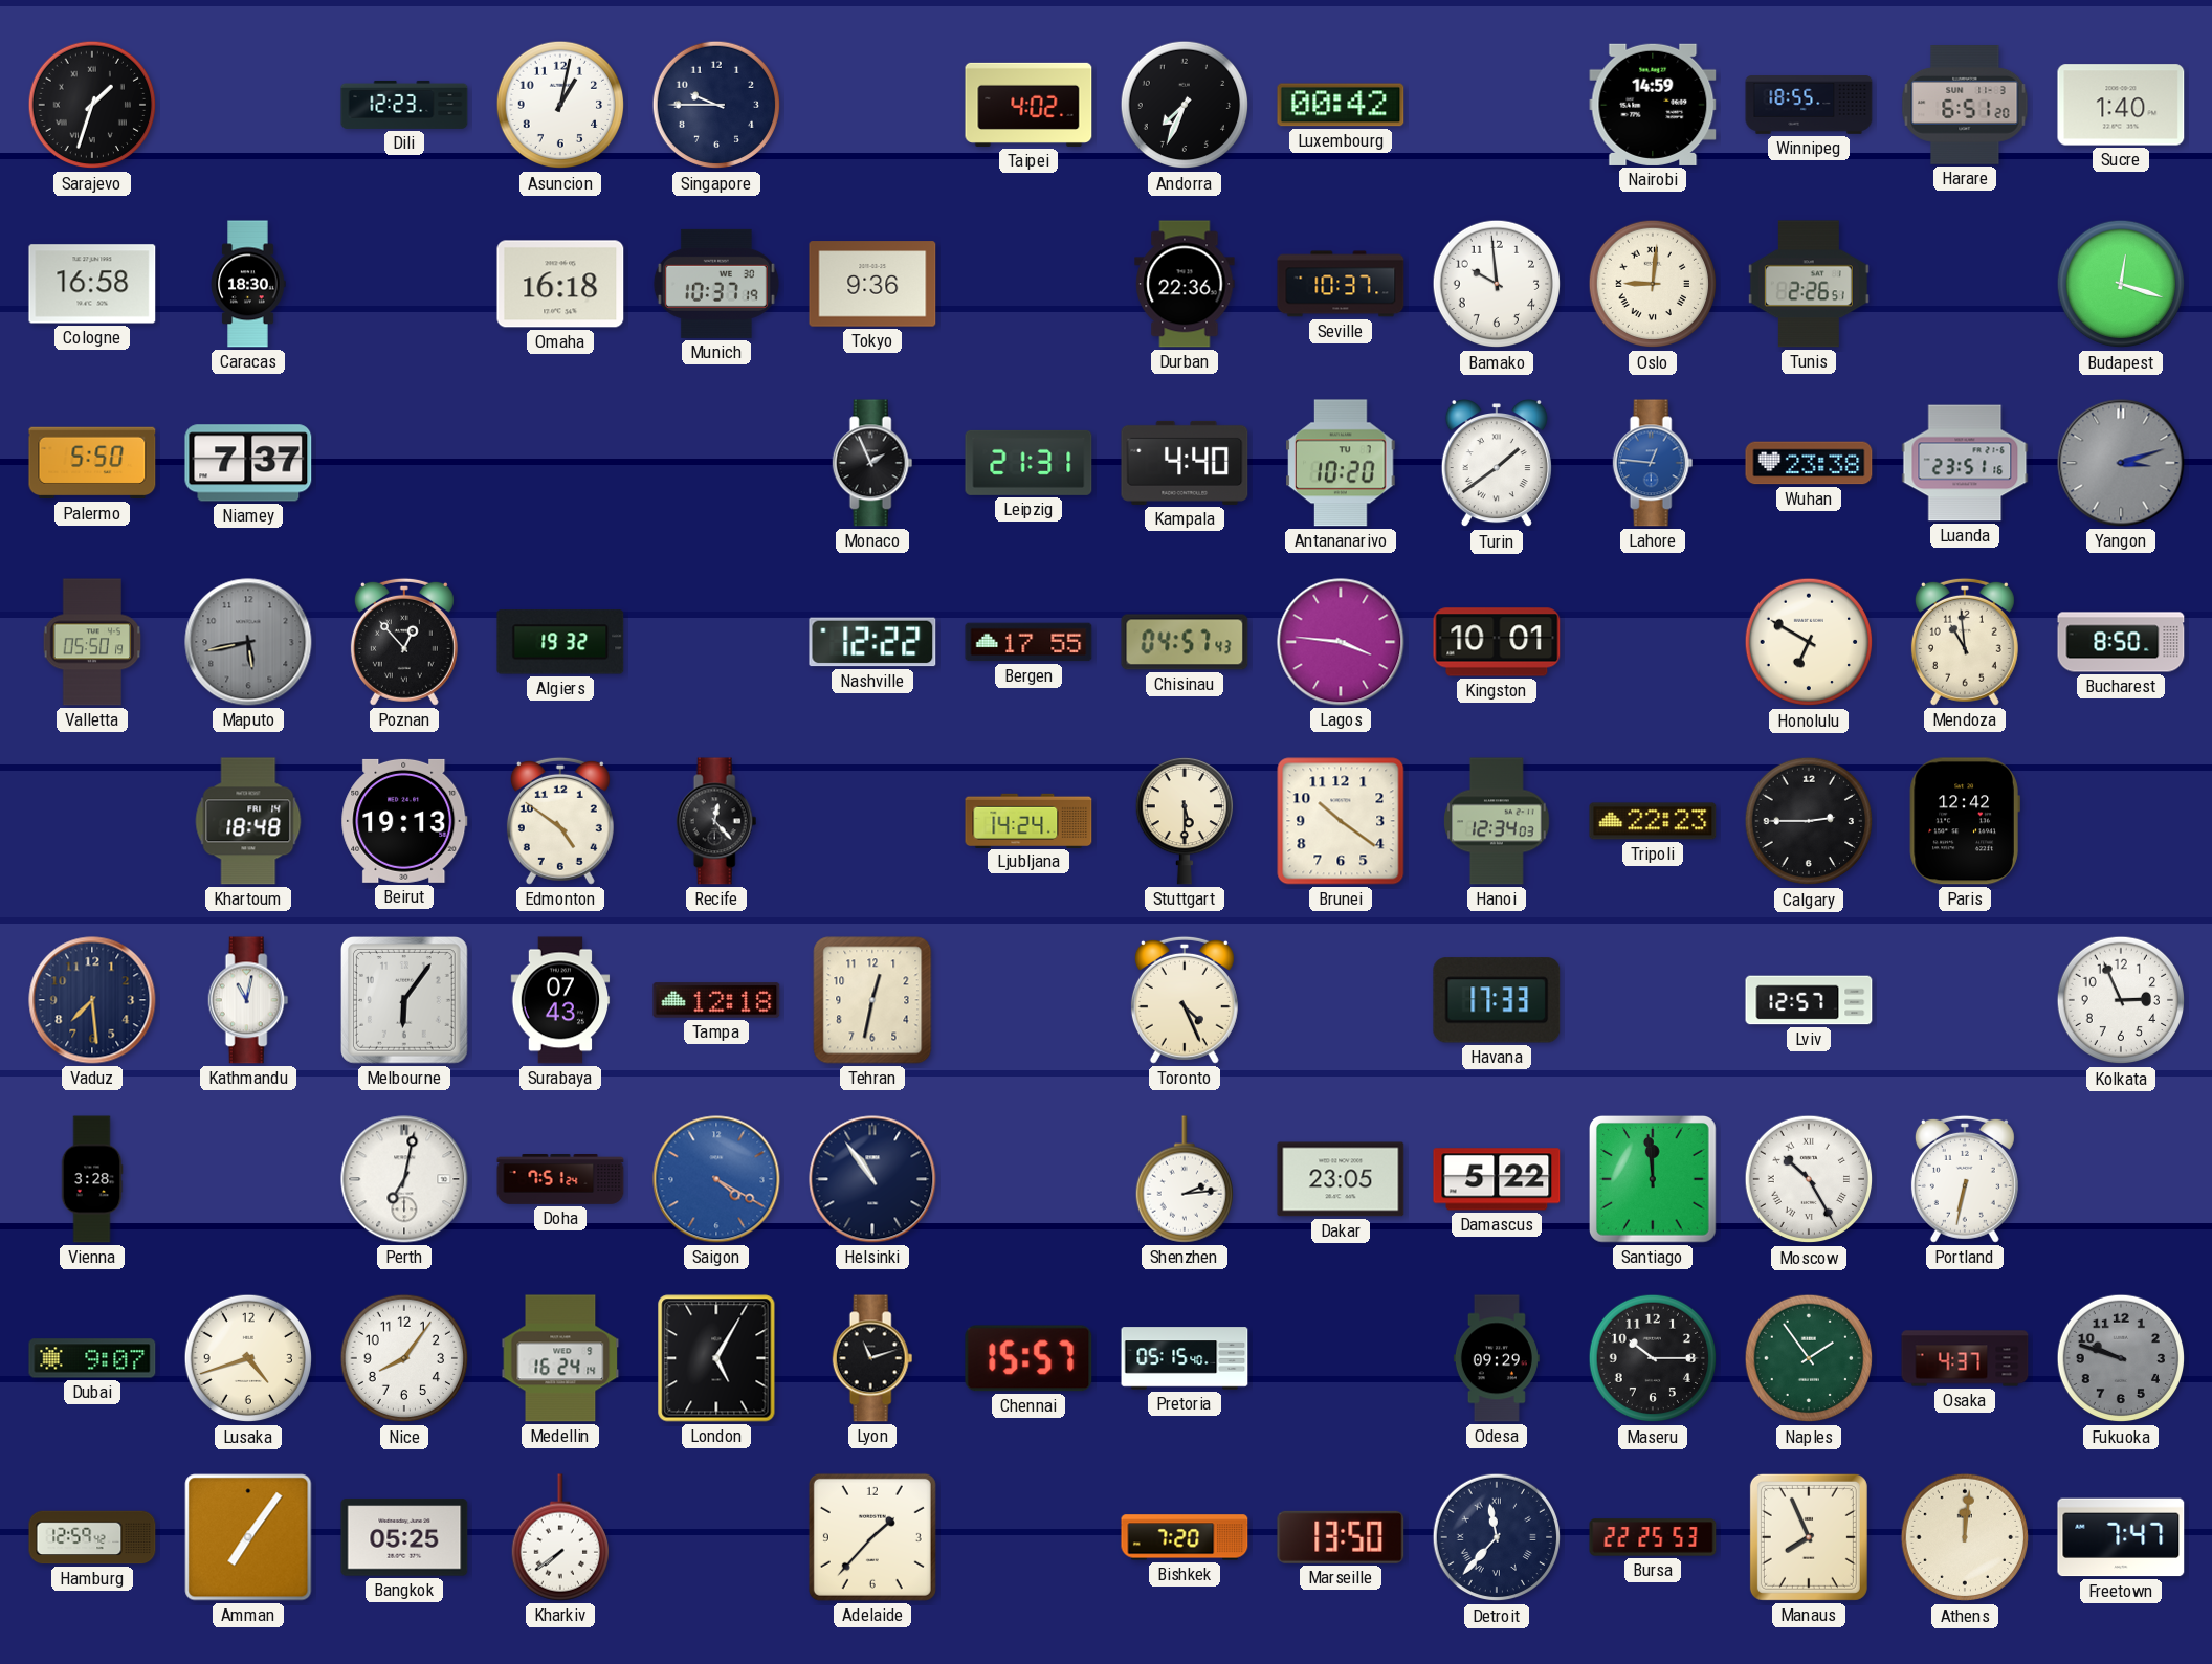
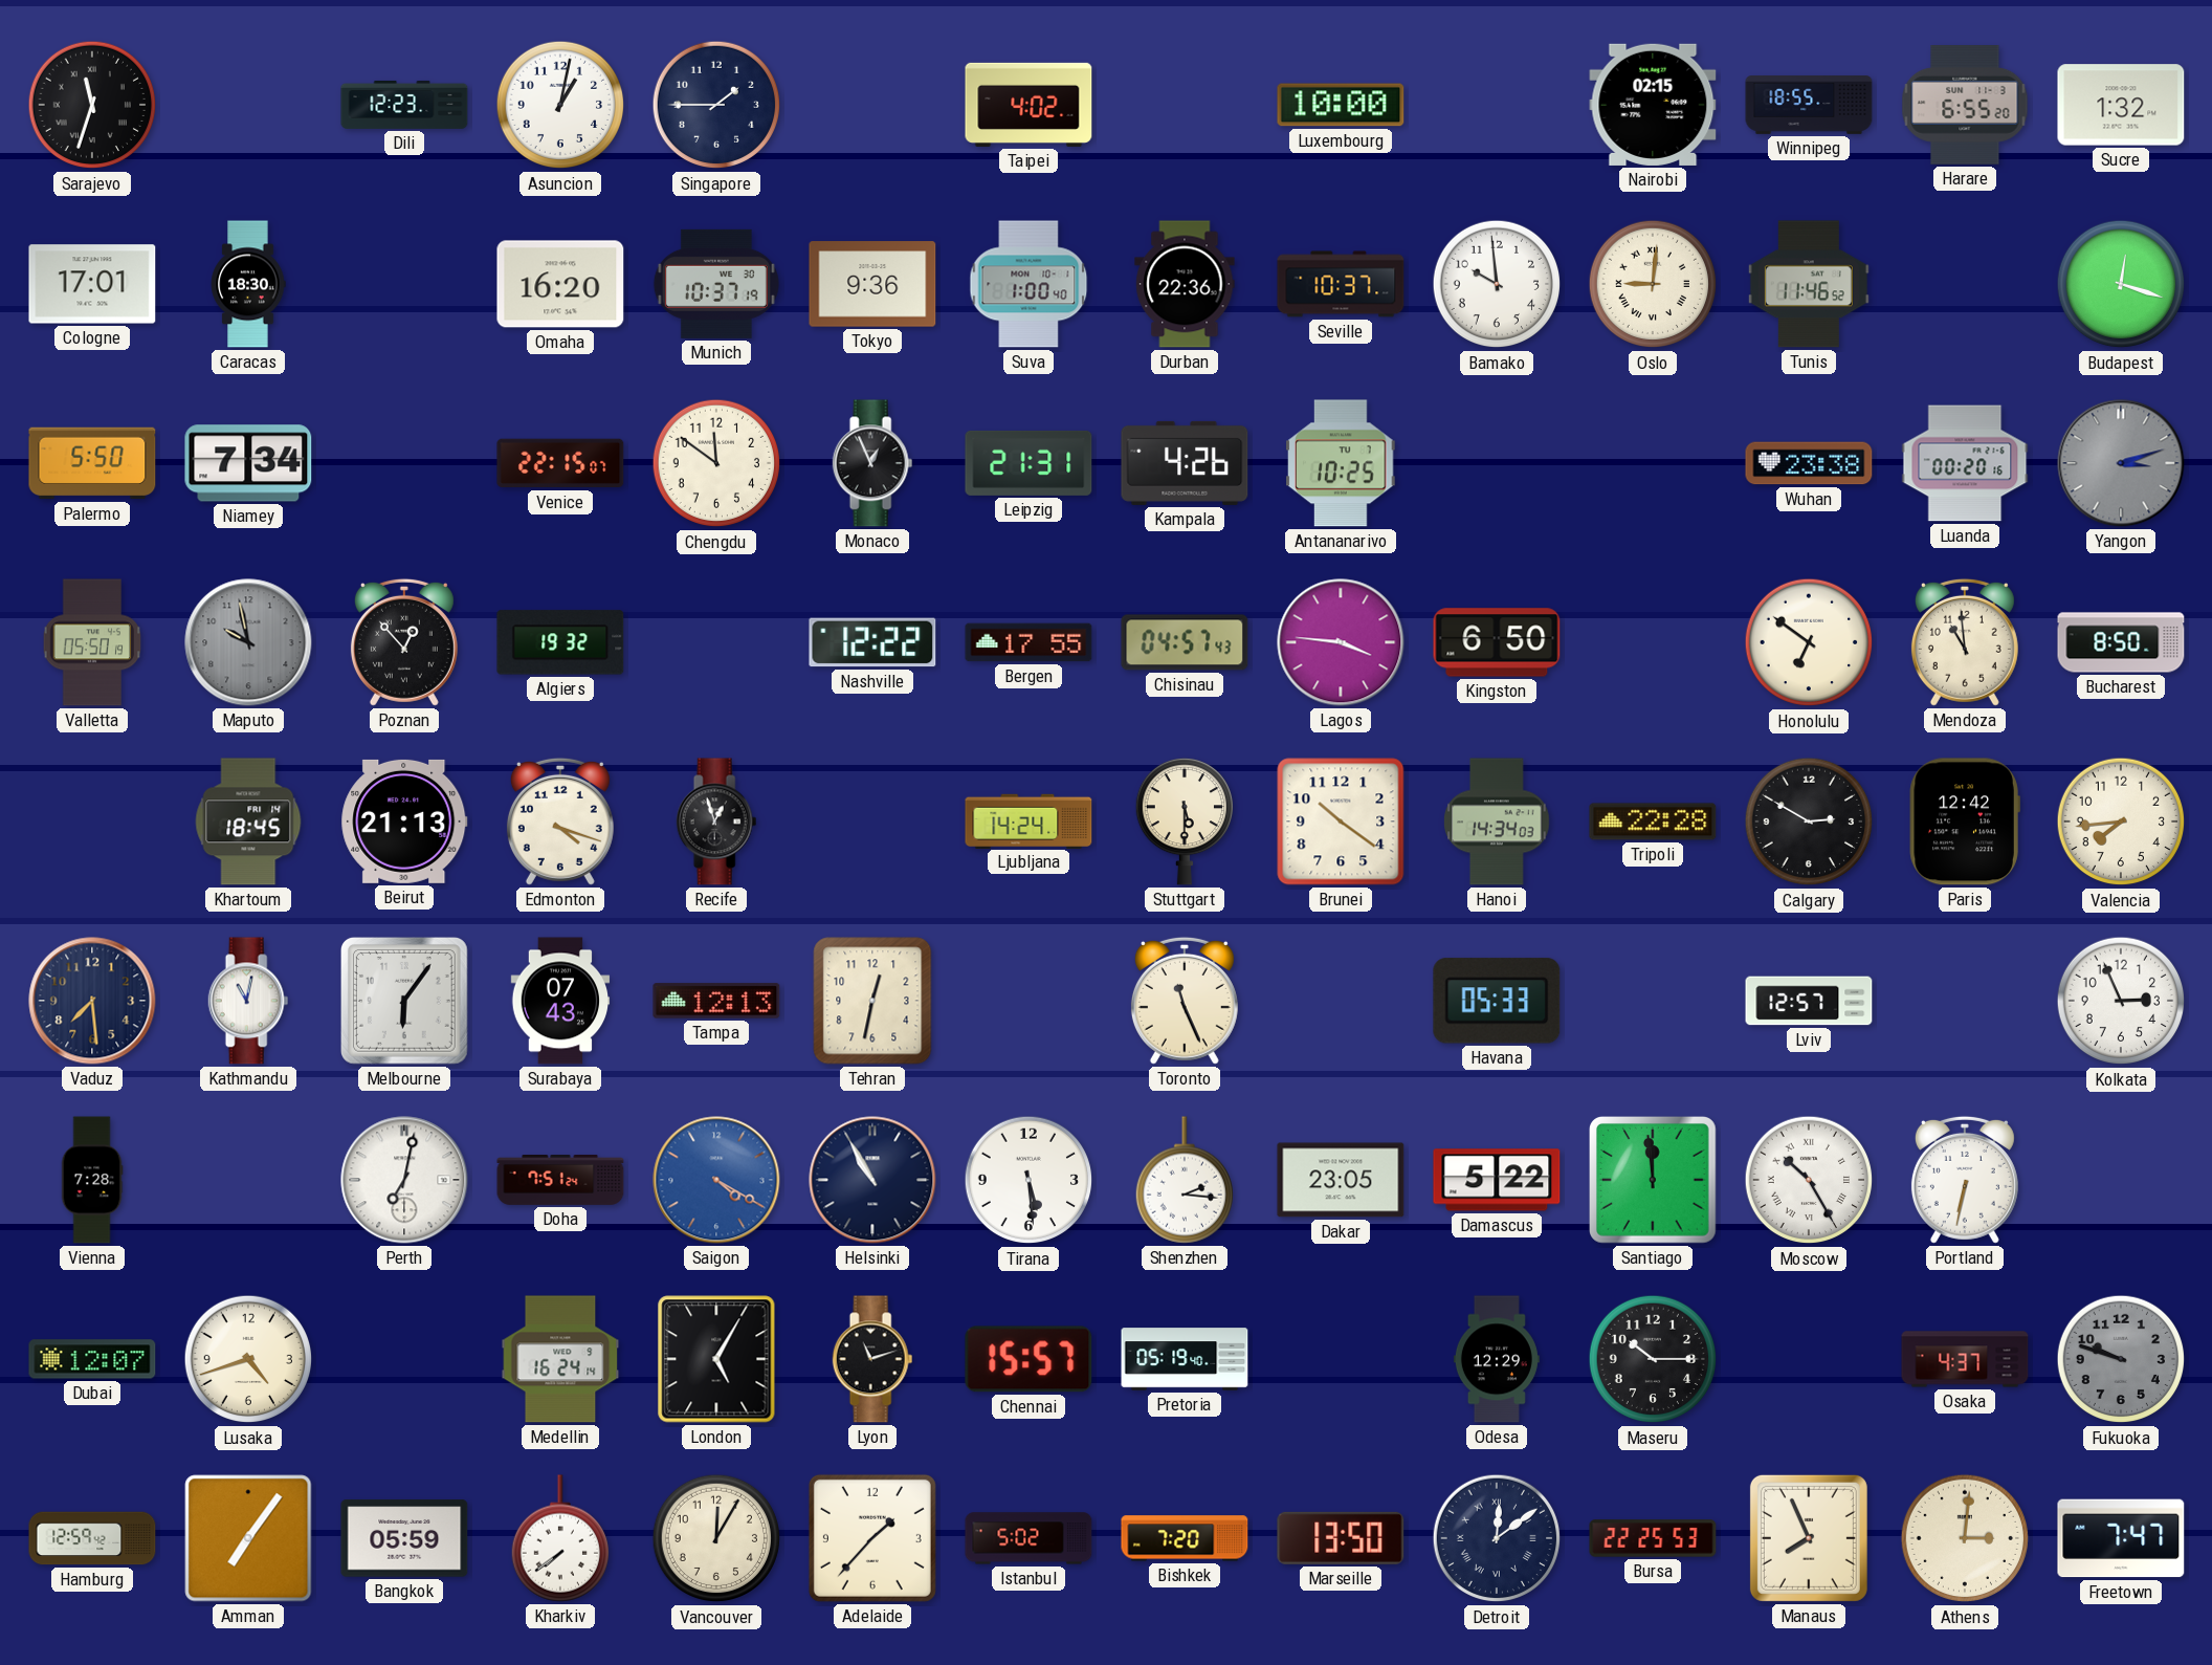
Sarajevo: 1:33 -> 11:33 (92, 105)
Singapore: 9:45 -> 1:45 (716, 105)
Andorra: 7:34 -> none (1185, 105)
Luxembourg: 00:42 -> 10:00 (1341, 105)
Nairobi: 14:59 -> 02:15 (1653, 105)
Harare: 6:51 -> 6:55 (1965, 106)
Sucre: 1:40 -> 1:32 (2121, 105)
Cologne: 16:58 -> 17:01 (92, 284)
Omaha: 16:18 -> 16:20 (560, 284)
Suva: none -> 1:00 (1028, 284)
Tunis: 2:26 -> 11:46 (1809, 284)
Niamey: 7:37 -> 7:34 (248, 463)
Venice: none -> 22:15 (560, 463)
Chengdu: none -> 11:51 (716, 463)
Monaco: 1:56 -> 12:56 (872, 463)
Kampala: 4:40 -> 4:26 (1185, 463)
Antananarivo: 10:20 -> 10:25 (1341, 463)
Turin: 1:39 -> none (1497, 464)
Lahore: 12:46 -> none (1653, 463)
Luanda: 23:51 -> 00:20 (1965, 463)
Maputo: 5:43 -> 9:58 (248, 642)
Kingston: 10:01 -> 6:50 (1497, 642)
Honolulu: 6:50 -> 6:51 (1809, 642)
Khartoum: 18:48 -> 18:45 (248, 821)
Beirut: 19:13 -> 21:13 (404, 821)
Edmonton: 4:51 -> 4:18 (560, 821)
Recife: 12:23 -> 12:57 (716, 821)
Hanoi: 12:34 -> 14:34 (1498, 821)
Tripoli: 22:23 -> 22:28 (1653, 821)
Calgary: 2:45 -> 2:50 (1809, 821)
Valencia: none -> 7:44 (2121, 821)
Tampa: 12:18 -> 12:13 (716, 1001)
Toronto: 4:26 -> 11:26 (1185, 1001)
Havana: 17:33 -> 05:33 (1497, 1001)
Vienna: 3:28 -> 7:28 (92, 1180)
Helsinki: 10:54 -> 10:55 (872, 1180)
Tirana: none -> 5:29 (1028, 1180)
Shenzhen: 2:14 -> 2:16 (1184, 1180)
Dubai: 9:07 -> 12:07 (92, 1359)
Nice: 8:06 -> none (404, 1358)
Pretoria: 05:15 -> 05:19 (1185, 1359)
Odesa: 09:29 -> 12:29 (1497, 1359)
Naples: 1:54 -> none (1809, 1358)
Bangkok: 05:25 -> 05:59 (404, 1538)
Vancouver: none -> 12:05 (716, 1538)
Istanbul: none -> 5:02 (1028, 1538)
Detroit: 11:37 -> 12:09 (1497, 1538)
Athens: 12:01 -> 3:01 (1965, 1538)
